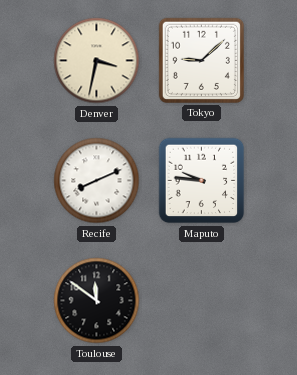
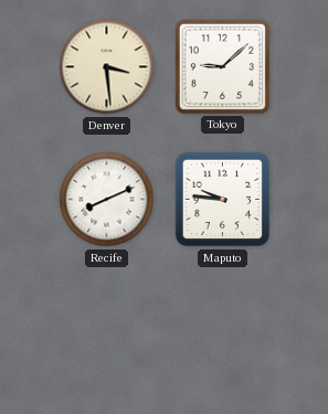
Denver: 3:32 -> 3:29 (107, 67)
Toulouse: 11:51 -> none (97, 301)
